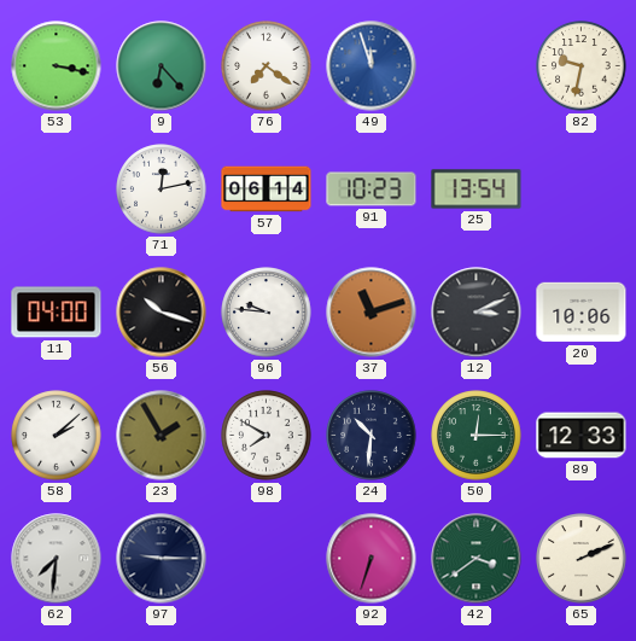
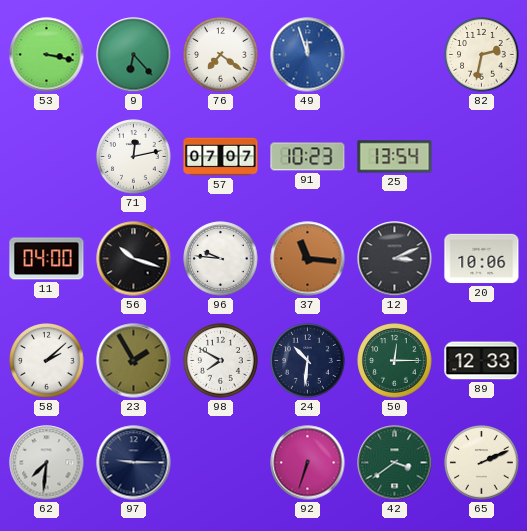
82: 9:32 -> 2:32 (482, 55)
57: 06:14 -> 07:07 (221, 157)
37: 11:12 -> 11:16 (308, 259)
